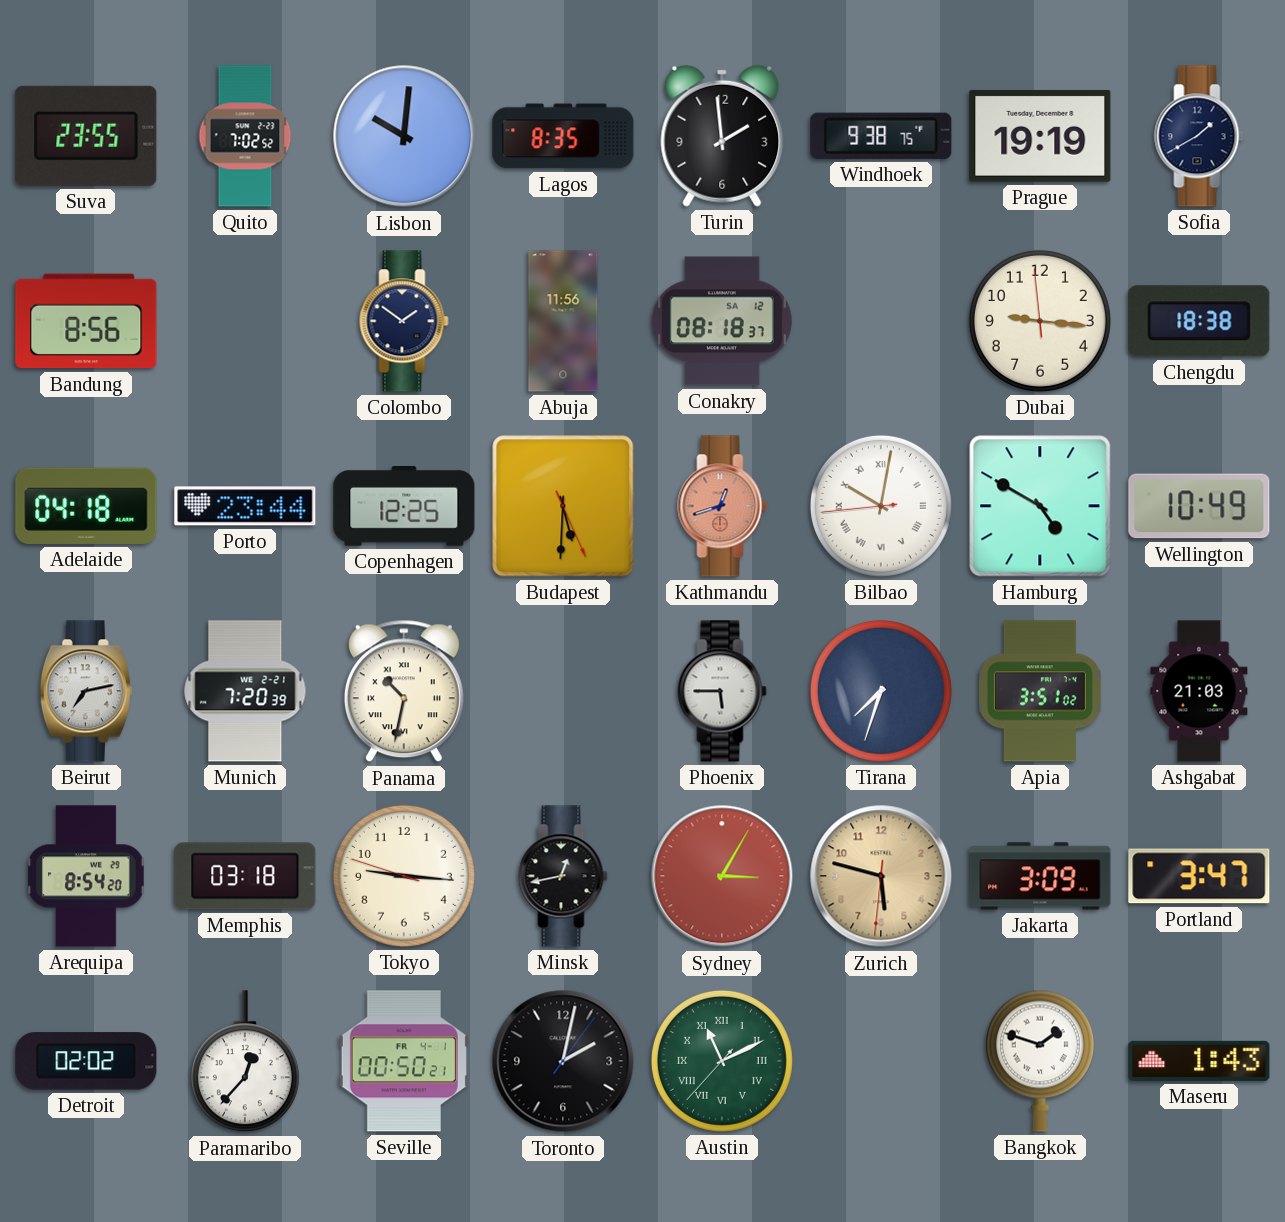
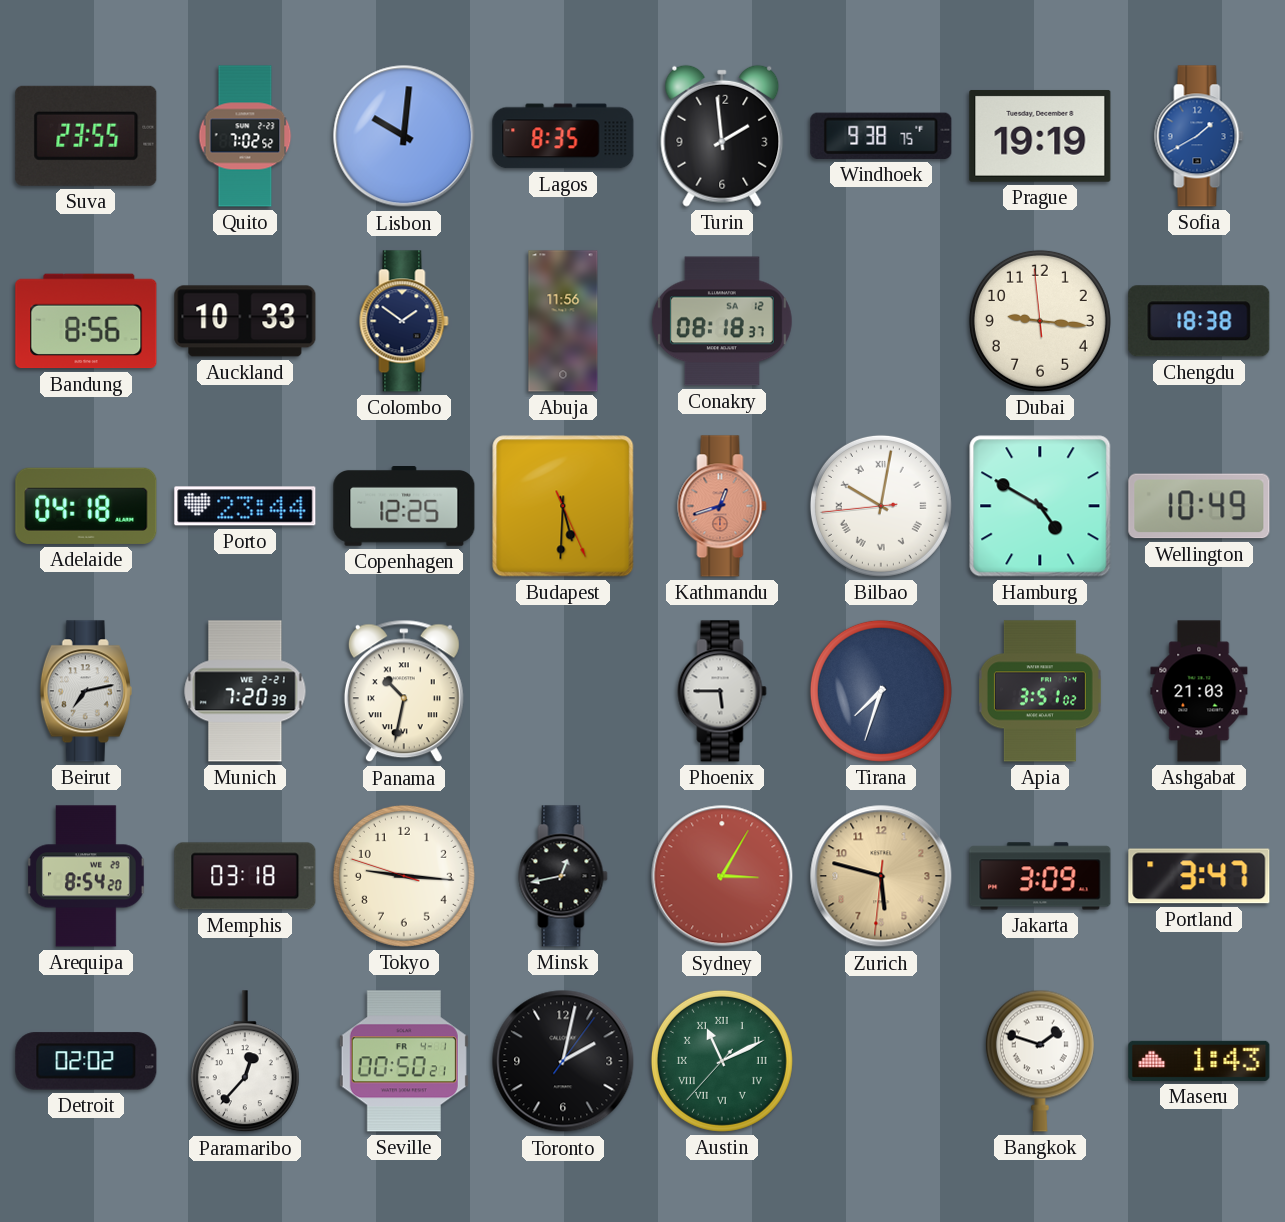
Sofia dial: navy -> blue (1199, 136)
Auckland: none -> 10:33 (245, 321)
